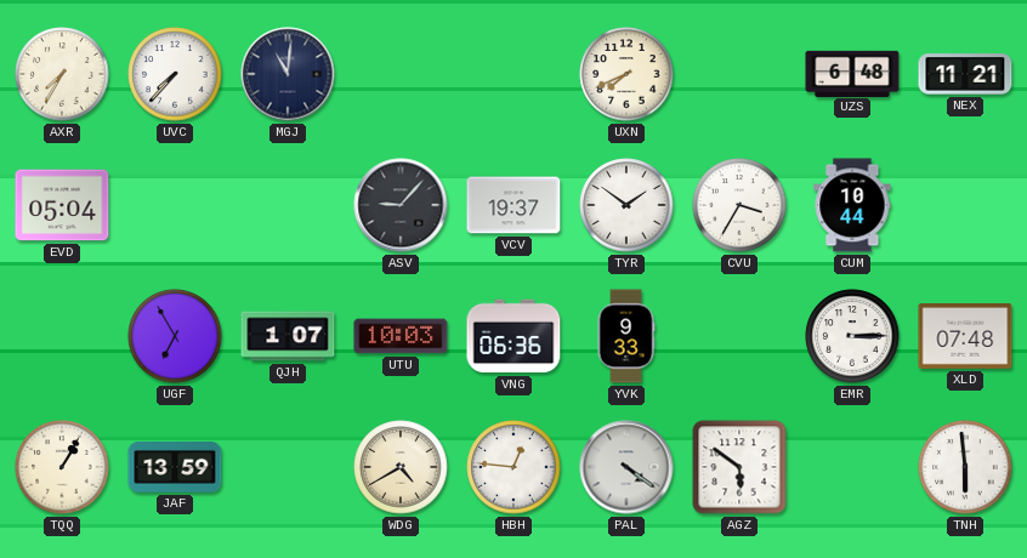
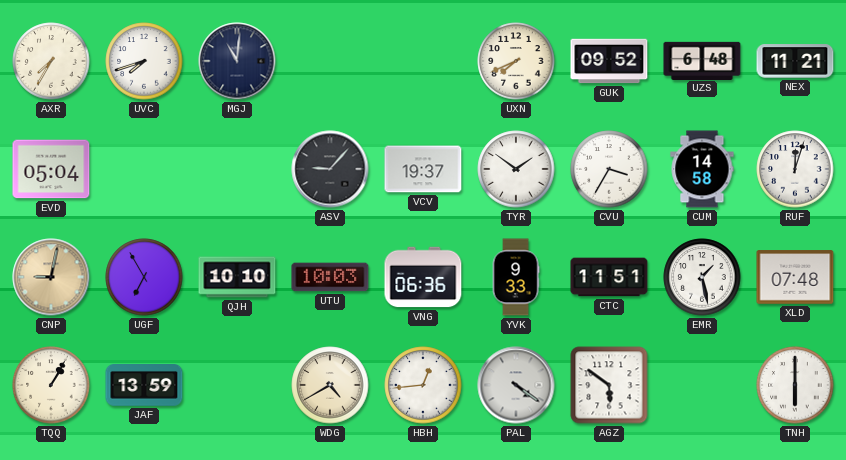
UVC: 7:37 -> 7:42 (144, 61)
GUK: none -> 09:52 (609, 61)
CUM: 10:44 -> 14:58 (702, 169)
RUF: none -> 12:03 (795, 169)
CNP: none -> 9:02 (51, 277)
QJH: 1:07 -> 10:10 (237, 277)
CTC: none -> 11:51 (609, 277)
EMR: 3:15 -> 1:28 (702, 277)
HBH: 12:46 -> 12:44 (423, 385)
TNH: 5:59 -> 6:00 (795, 385)
